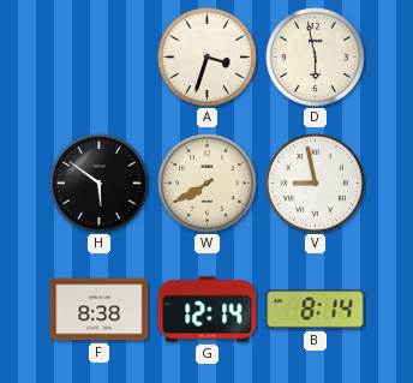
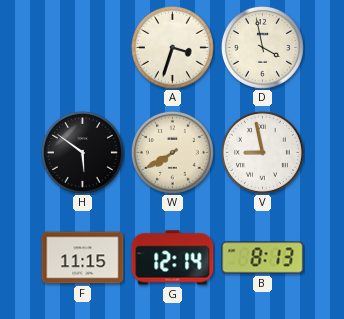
D: 5:58 -> 3:58 (262, 47)
F: 8:38 -> 11:15 (83, 258)
B: 8:14 -> 8:13 (263, 258)
